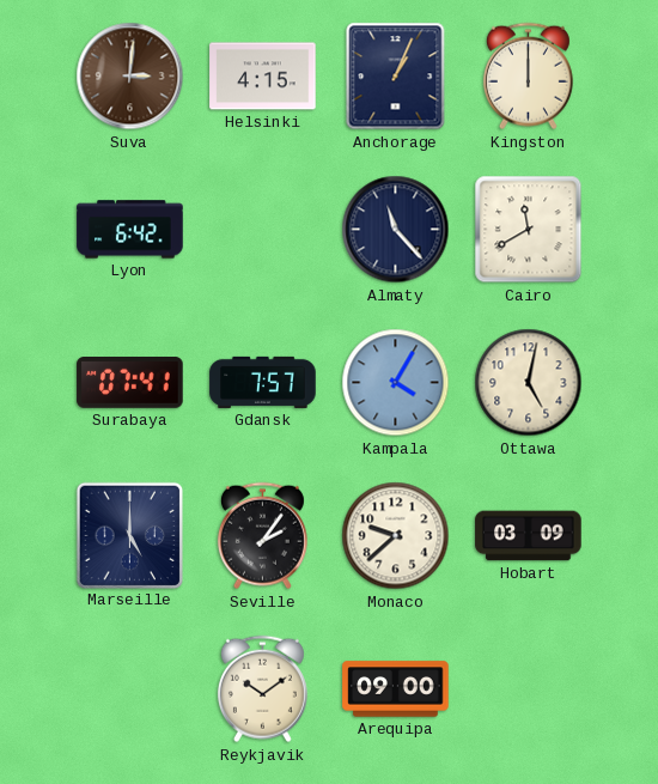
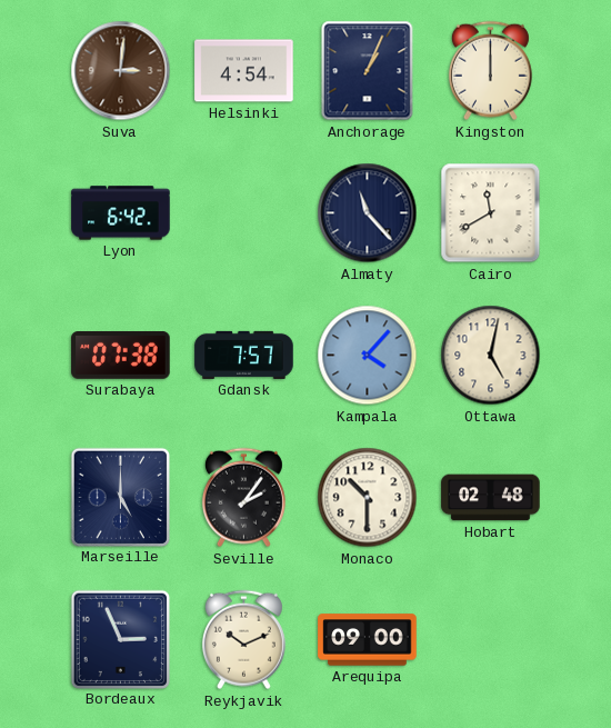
Helsinki: 4:15 -> 4:54 (244, 71)
Surabaya: 07:41 -> 07:38 (121, 356)
Kampala: 4:05 -> 4:07 (368, 356)
Monaco: 9:38 -> 10:30 (368, 498)
Hobart: 03:09 -> 02:48 (491, 498)
Bordeaux: none -> 2:56 (120, 639)
Reykjavik: 10:09 -> 10:11 (243, 640)
